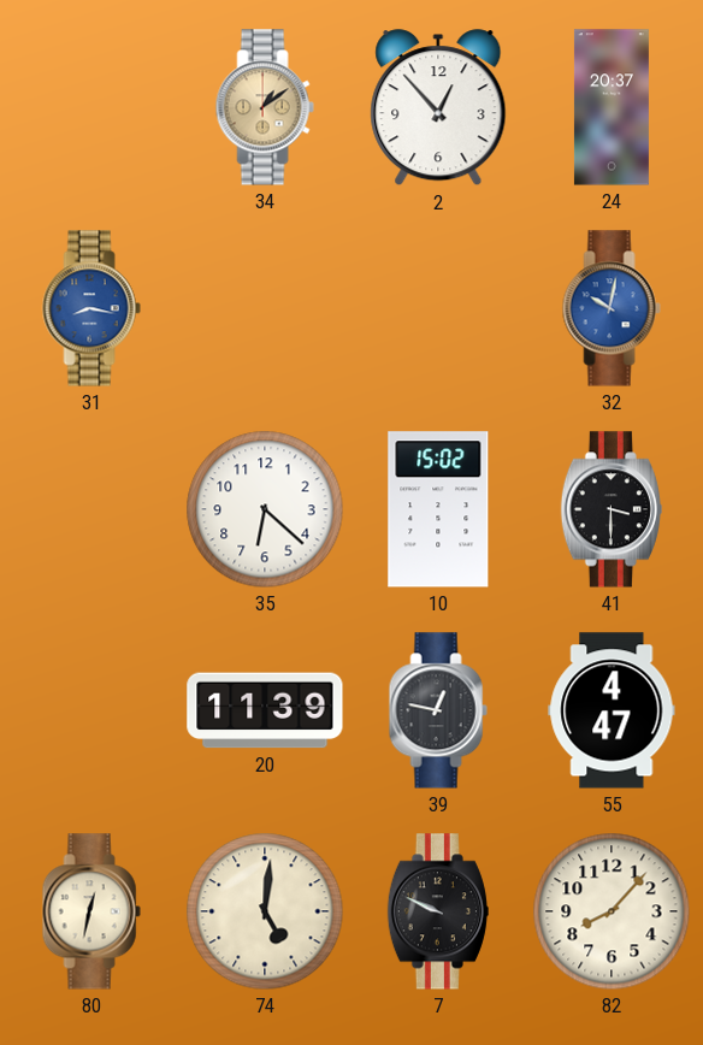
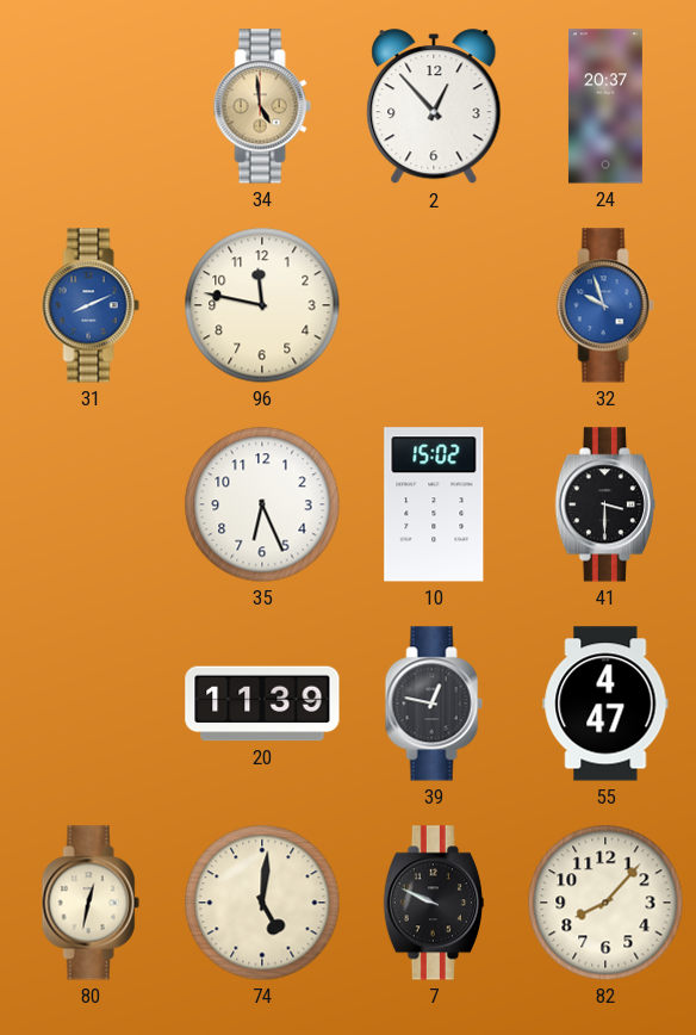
34: 1:09 -> 4:59 (262, 106)
31: 8:17 -> 8:11 (91, 305)
96: none -> 11:47 (262, 305)
32: 10:02 -> 9:57 (605, 305)
35: 6:22 -> 6:26 (262, 504)
